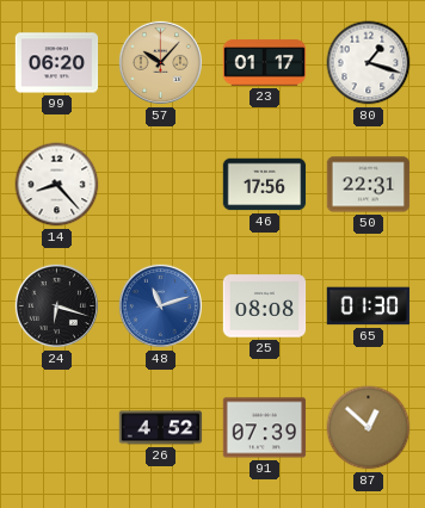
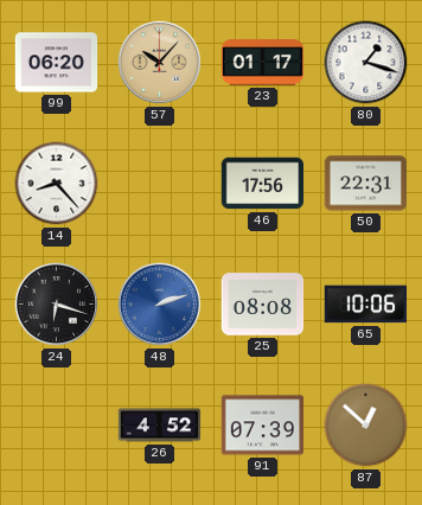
48: 11:12 -> 2:12 (159, 303)
65: 01:30 -> 10:06 (366, 305)
